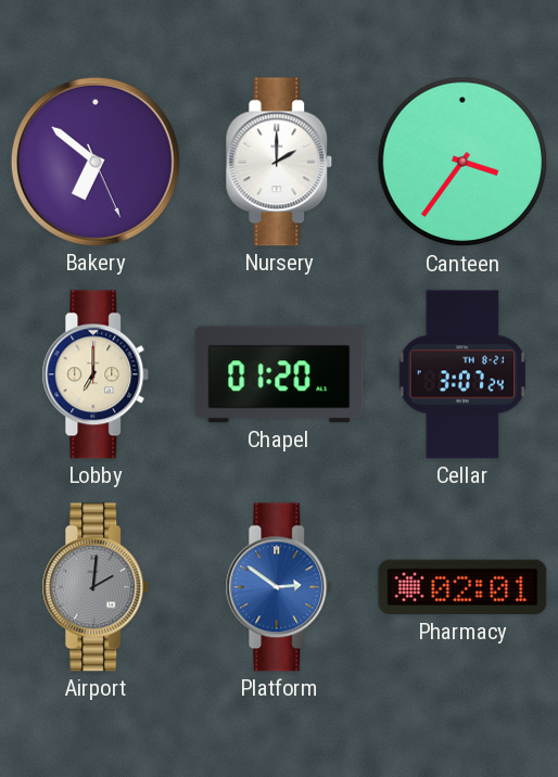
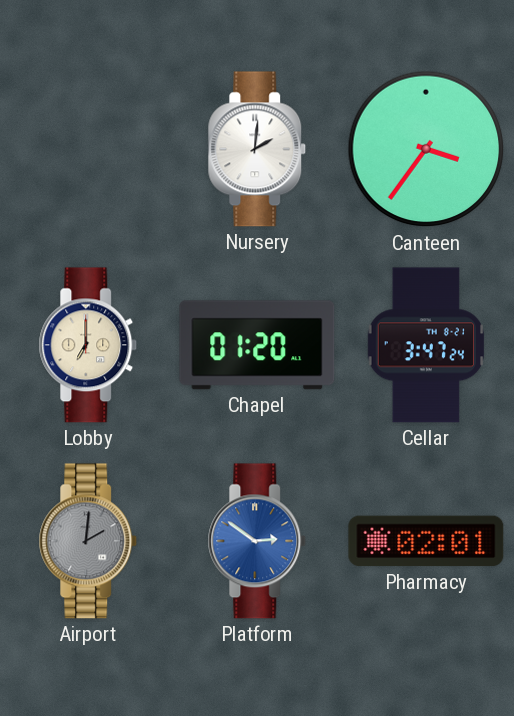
Bakery: 6:51 -> none (96, 162)
Nursery: 2:00 -> 2:01 (257, 149)
Cellar: 3:07 -> 3:47 (425, 345)
